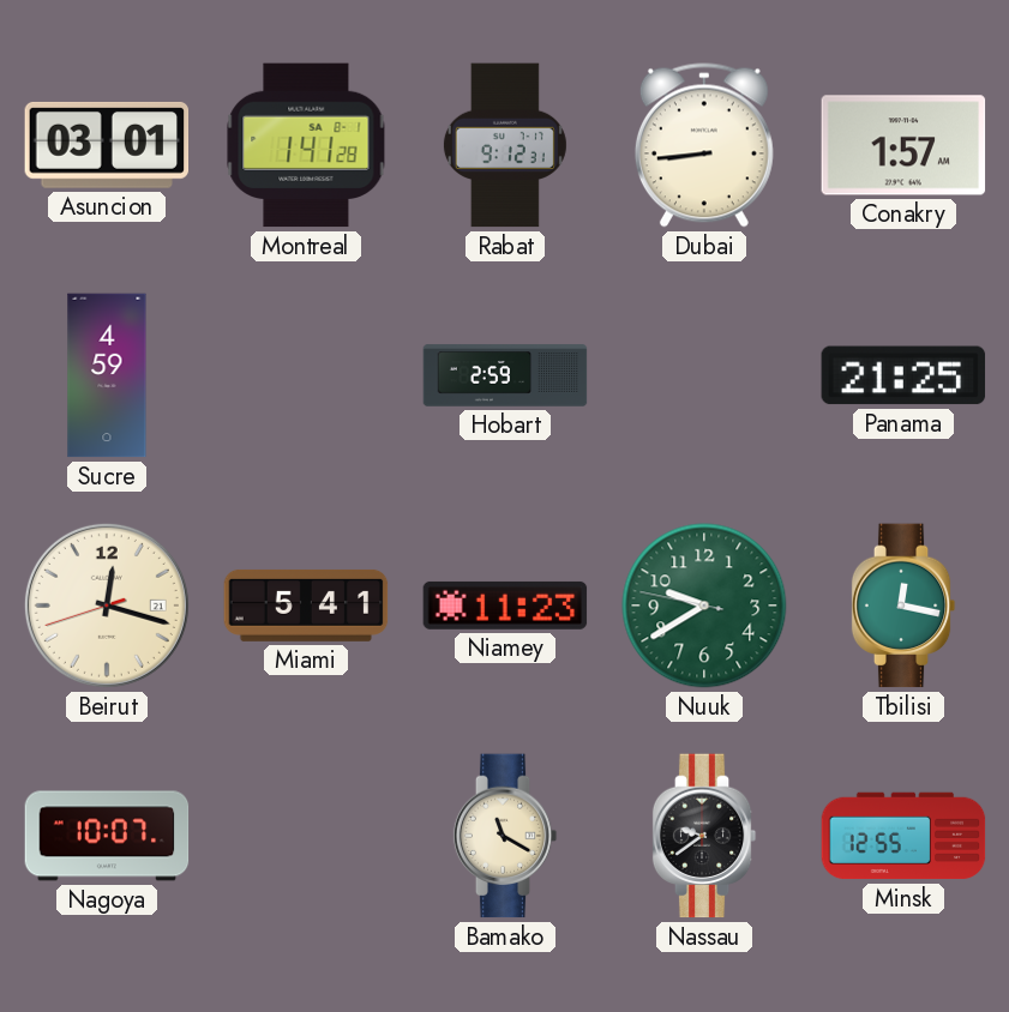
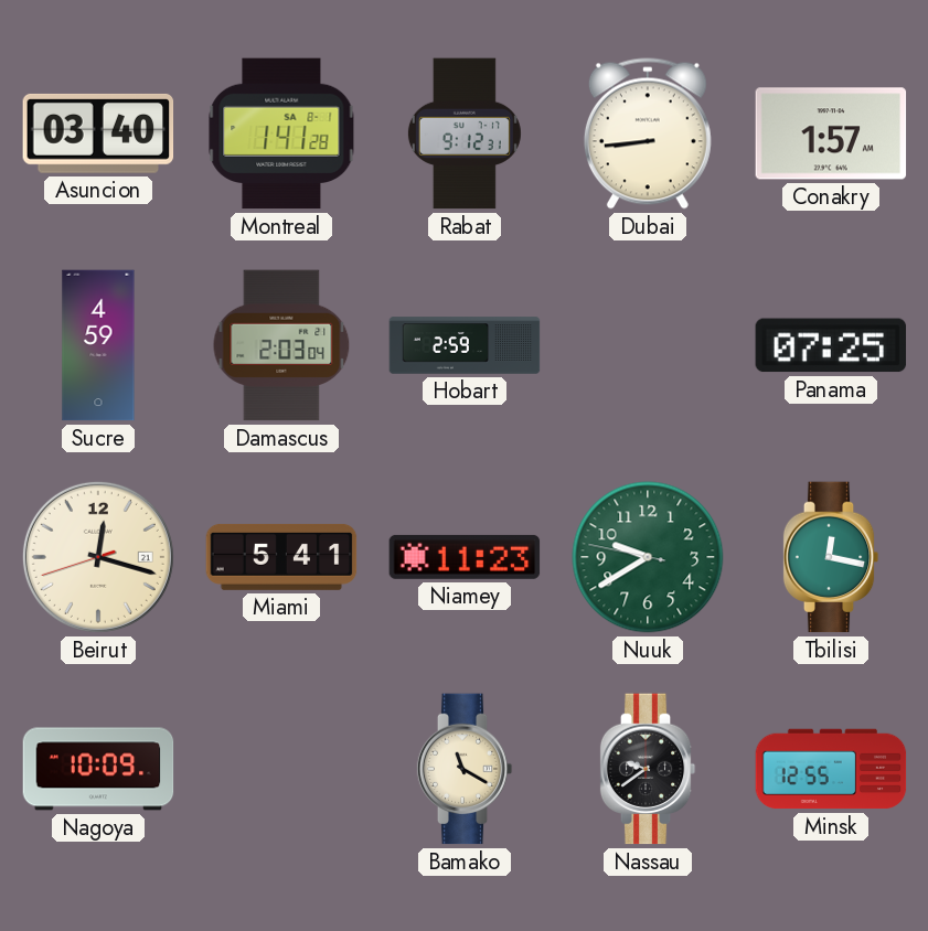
Asuncion: 03:01 -> 03:40 (98, 133)
Damascus: none -> 2:03 (281, 345)
Panama: 21:25 -> 07:25 (831, 345)
Nagoya: 10:07 -> 10:09 (98, 769)
